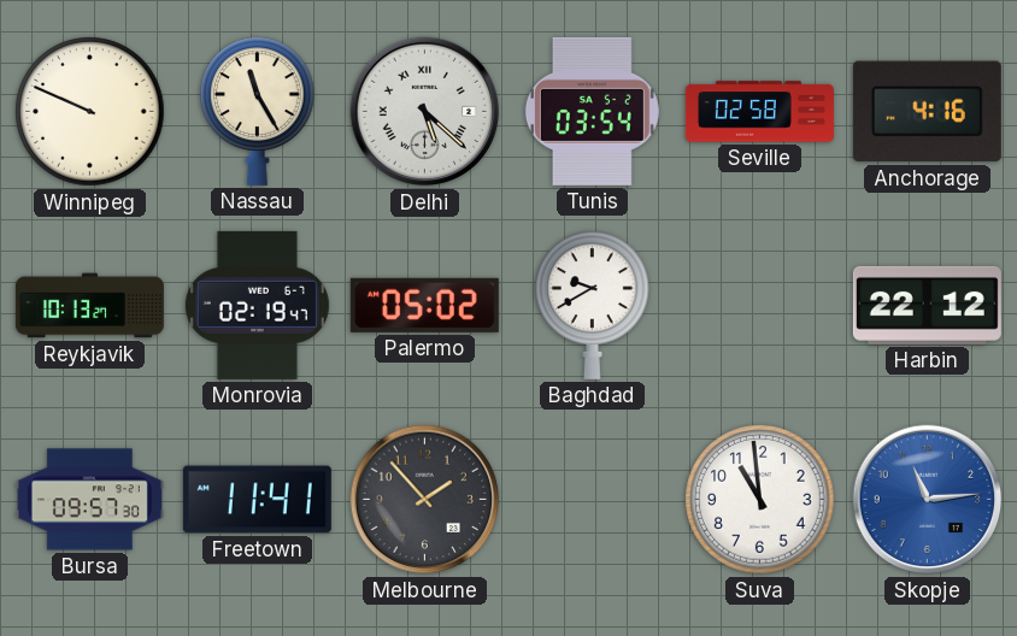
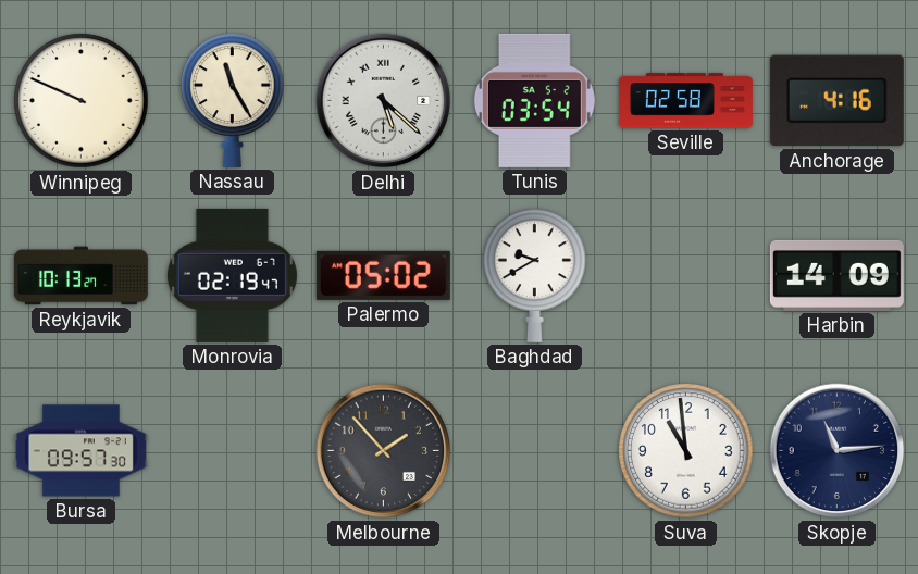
Harbin: 22:12 -> 14:09 (836, 275)
Freetown: 11:41 -> none (257, 500)
Skopje dial: blue -> navy (838, 451)
